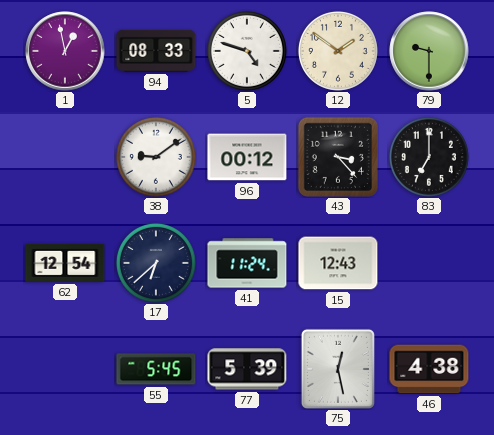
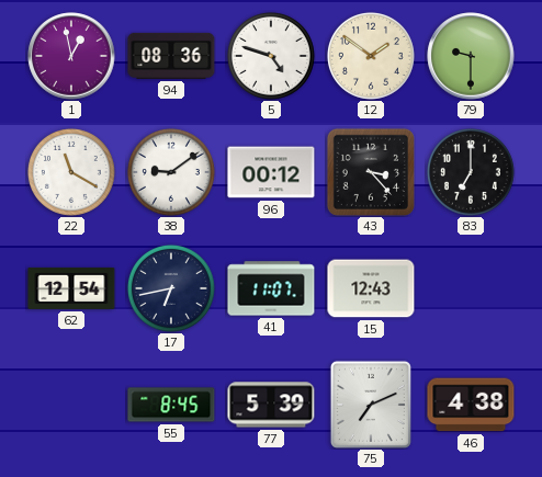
94: 08:33 -> 08:36 (171, 56)
22: none -> 11:20 (71, 172)
17: 6:38 -> 6:43 (171, 288)
41: 11:24 -> 11:07 (271, 288)
55: 5:45 -> 8:45 (171, 405)
75: 12:28 -> 7:11 (371, 405)
